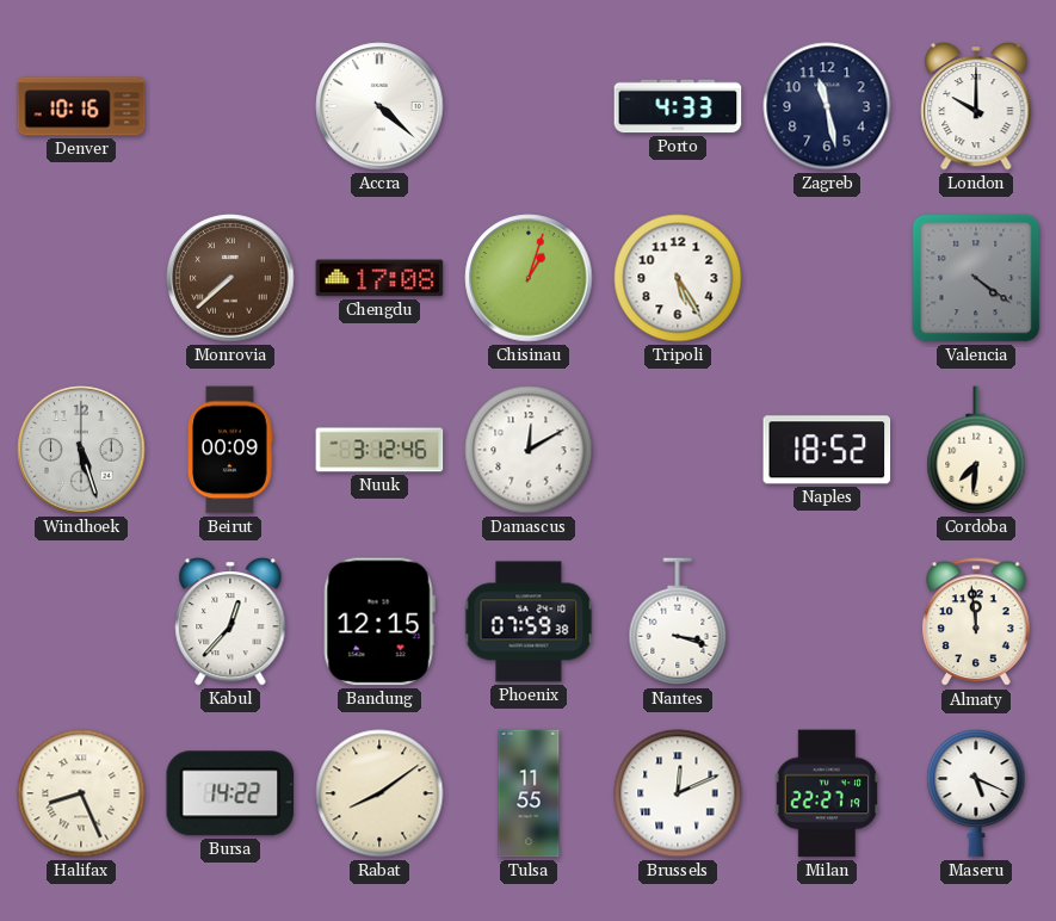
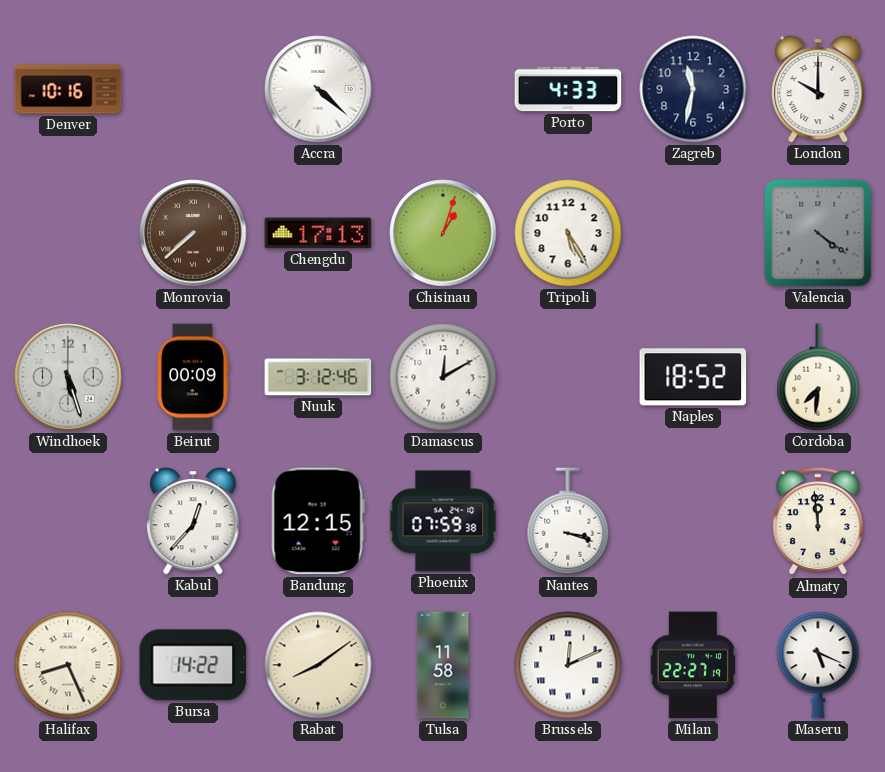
Zagreb: 11:28 -> 11:32 (693, 89)
Chengdu: 17:08 -> 17:13 (318, 233)
Tulsa: 11:55 -> 11:58 (443, 665)
